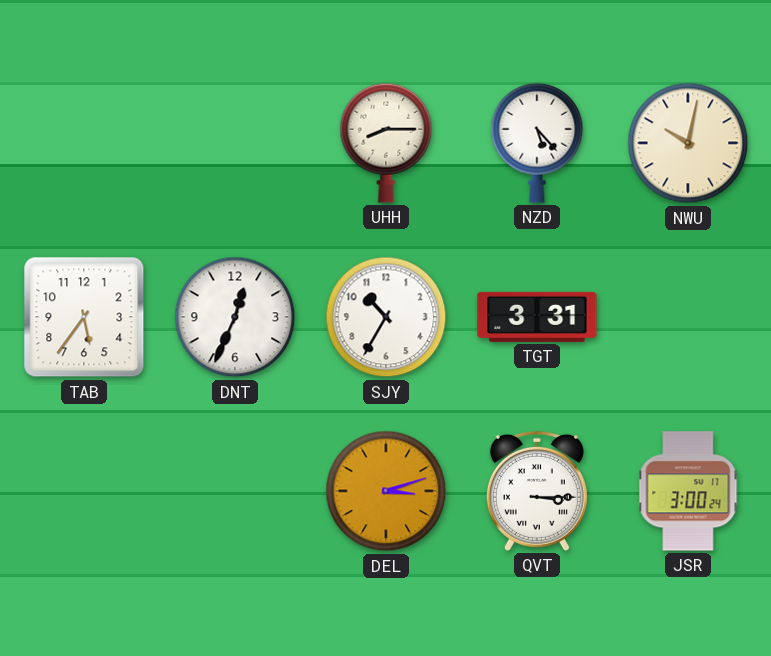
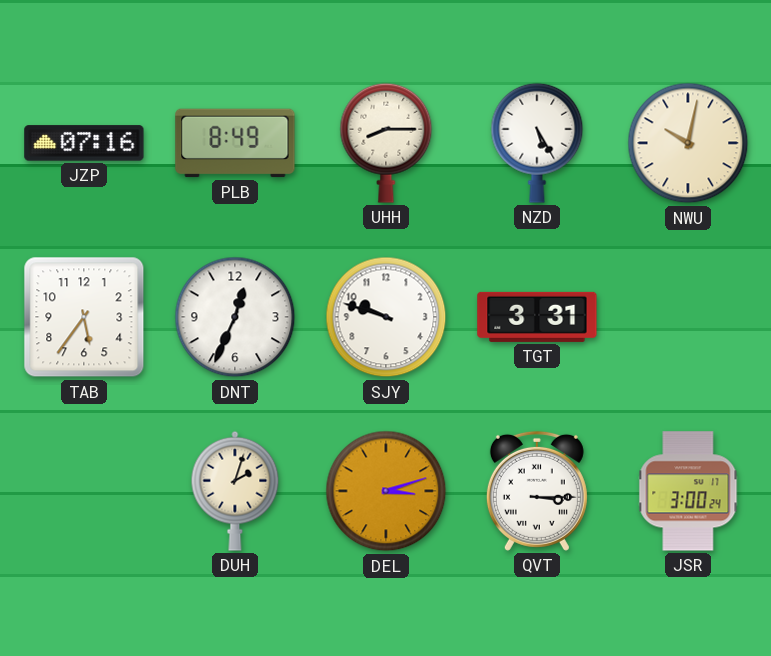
JZP: none -> 07:16 (84, 143)
PLB: none -> 8:49 (235, 143)
NZD: 5:23 -> 5:25 (537, 143)
SJY: 10:35 -> 9:48 (386, 317)
DUH: none -> 2:03 (235, 491)
